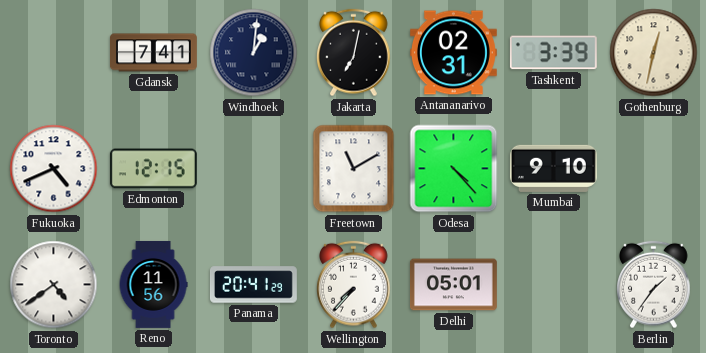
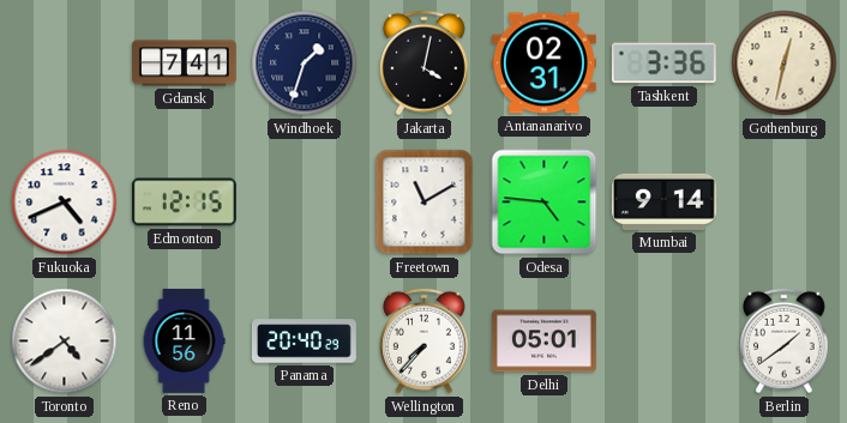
Windhoek: 1:01 -> 1:33 (305, 64)
Jakarta: 7:02 -> 4:02 (425, 64)
Tashkent: 3:39 -> 3:36 (663, 64)
Odesa: 4:23 -> 4:46 (545, 203)
Mumbai: 9:10 -> 9:14 (663, 201)
Panama: 20:41 -> 20:40 (304, 342)
Berlin: 1:36 -> 1:39 (785, 342)
